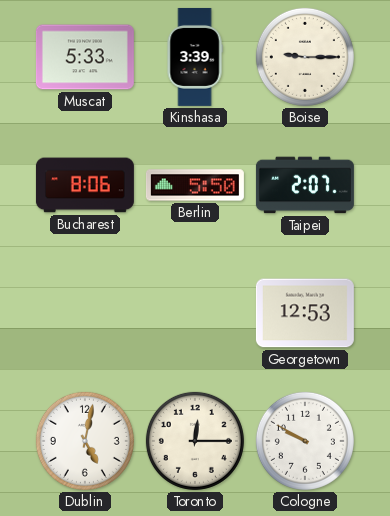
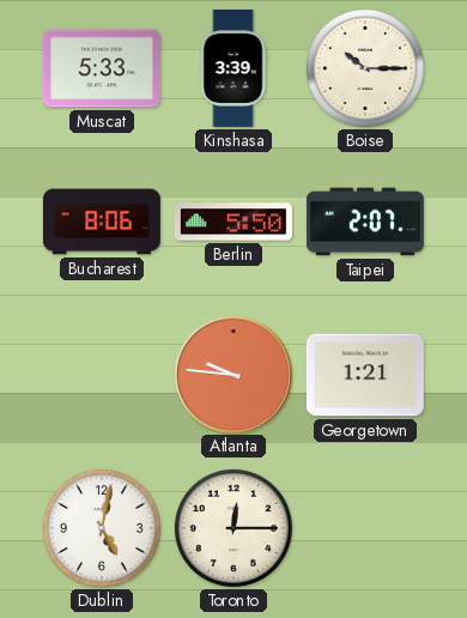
Boise: 9:15 -> 10:15 (365, 68)
Atlanta: none -> 9:46 (232, 374)
Georgetown: 12:53 -> 1:21 (365, 375)
Cologne: 9:50 -> none (305, 441)
